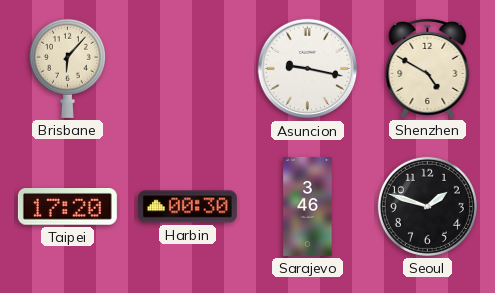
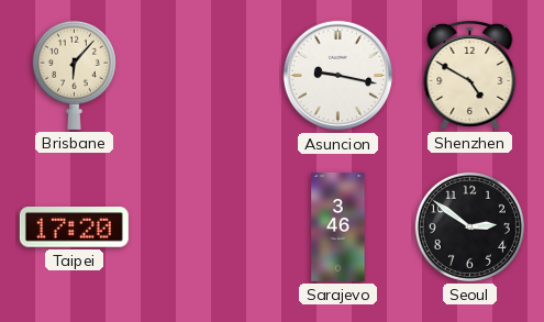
Harbin: 00:30 -> none (187, 207)
Seoul: 1:48 -> 2:51 (469, 226)
